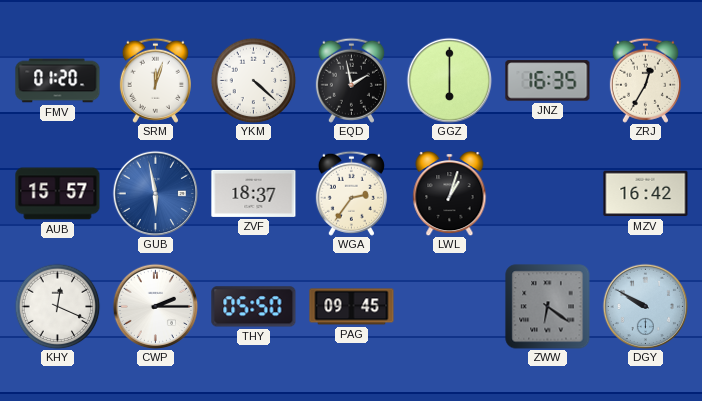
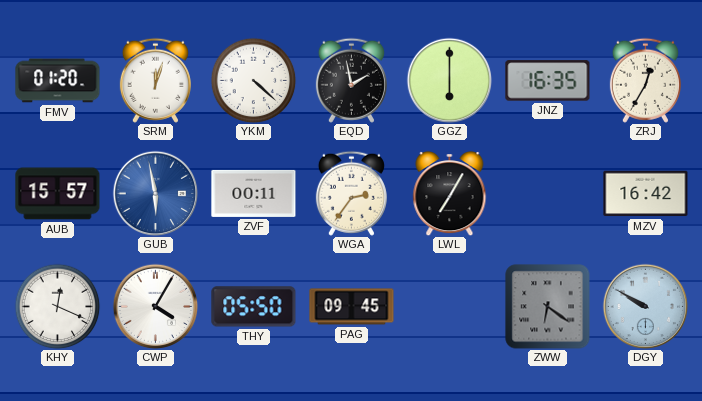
ZVF: 18:37 -> 00:11 (254, 193)
LWL: 1:03 -> 7:05 (450, 194)
CWP: 2:15 -> 4:05 (155, 306)
